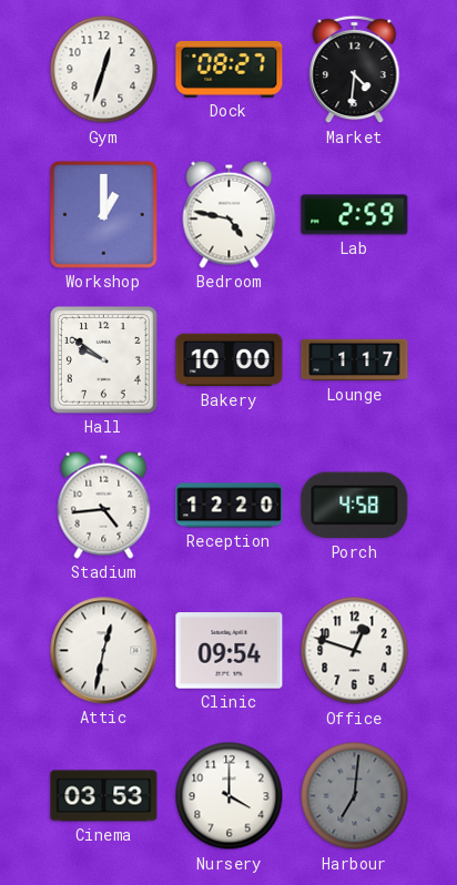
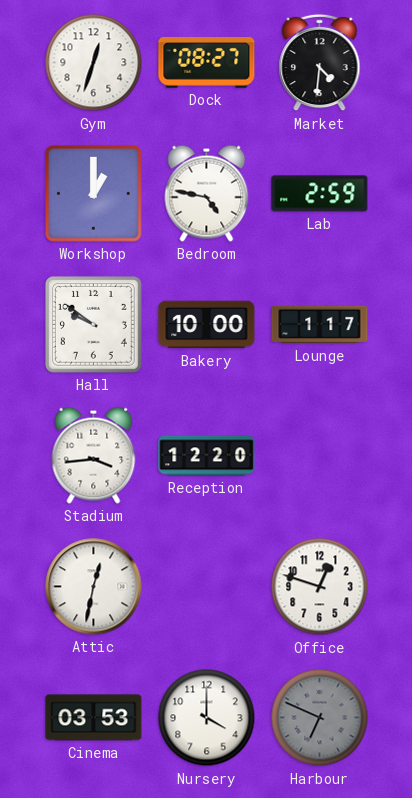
Stadium: 4:44 -> 3:44 (94, 455)
Porch: 4:58 -> none (355, 506)
Clinic: 09:54 -> none (230, 651)
Harbour: 7:01 -> 6:49 (320, 718)
